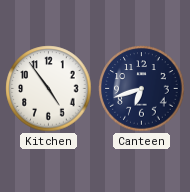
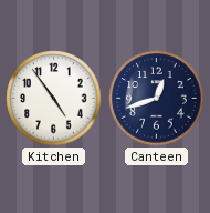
Canteen: 6:42 -> 12:42 (157, 99)
